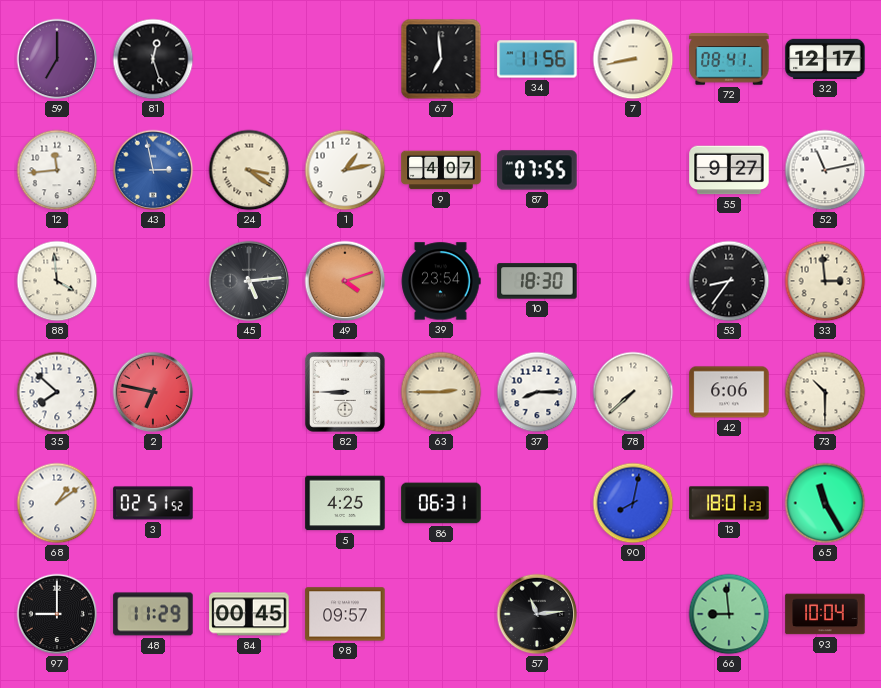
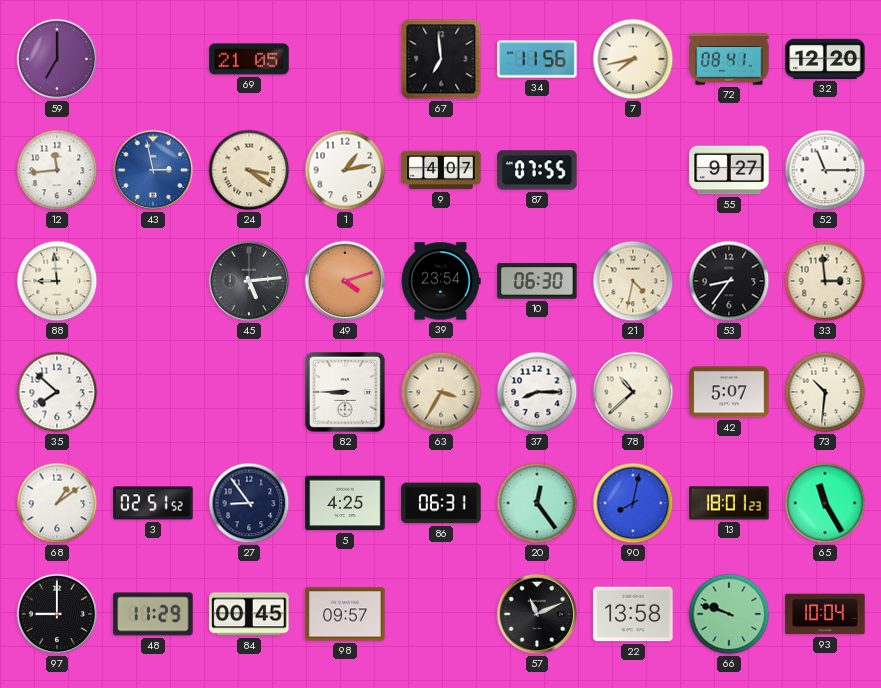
81: 12:27 -> none (153, 59)
69: none -> 21:05 (249, 59)
7: 8:43 -> 7:43 (633, 59)
32: 12:17 -> 12:20 (825, 59)
52: 11:13 -> 11:15 (825, 170)
88: 3:59 -> 8:59 (57, 281)
10: 18:30 -> 06:30 (537, 281)
21: none -> 4:32 (633, 281)
2: 6:47 -> none (153, 392)
63: 2:45 -> 3:35 (441, 392)
78: 7:38 -> 10:38 (633, 392)
42: 6:06 -> 5:07 (729, 392)
73: 10:30 -> 10:31 (825, 392)
27: none -> 8:54 (249, 503)
20: none -> 12:24 (537, 503)
57: 11:14 -> 11:11 (537, 614)
22: none -> 13:58 (633, 614)
66: 8:59 -> 9:48 (729, 614)
